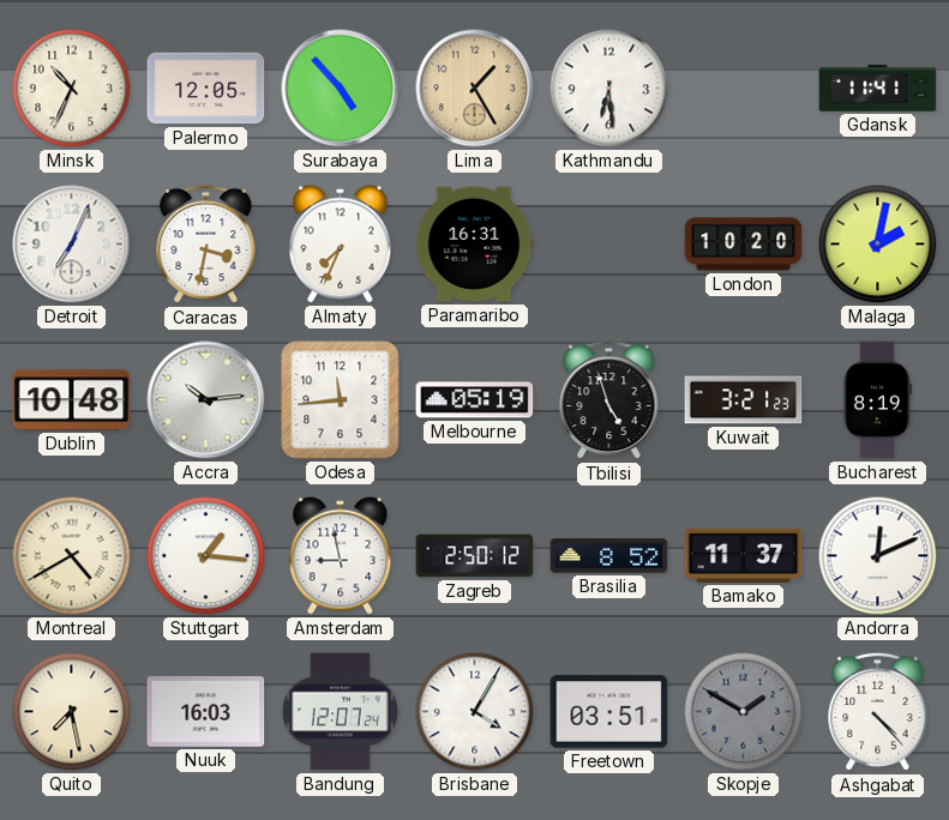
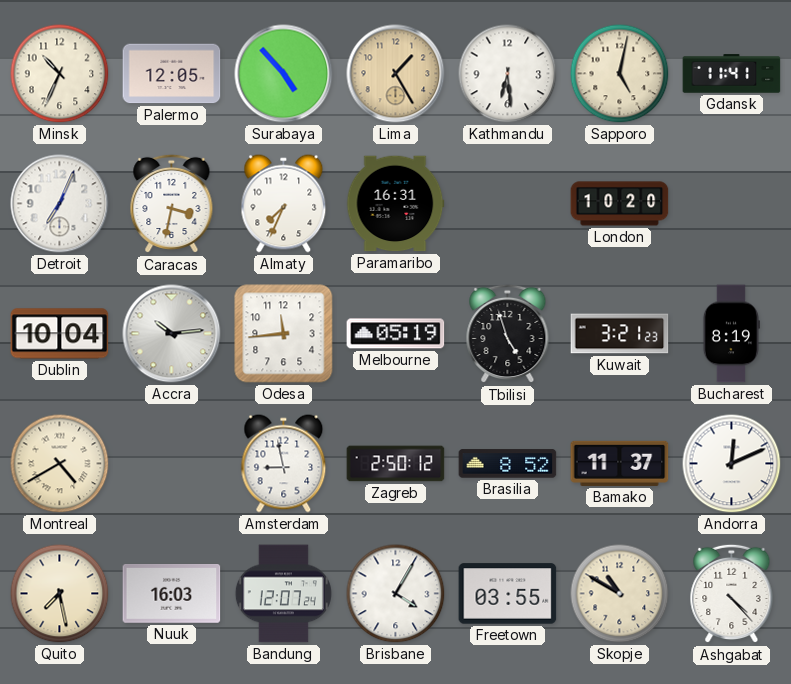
Sapporo: none -> 5:02 (620, 74)
Malaga: 2:02 -> none (878, 245)
Dublin: 10:48 -> 10:04 (60, 334)
Stuttgart: 1:16 -> none (206, 556)
Freetown: 03:51 -> 03:55 (508, 594)
Skopje: 1:50 -> 10:50 (620, 594)
Skopje dial: grey -> cream (620, 594)
